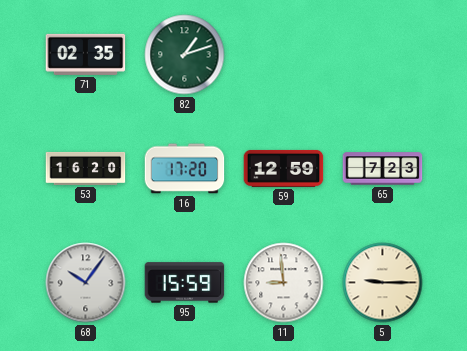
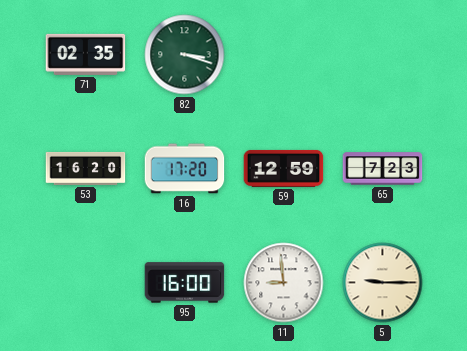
82: 1:12 -> 3:18 (185, 55)
68: 10:06 -> none (86, 283)
95: 15:59 -> 16:00 (185, 283)
